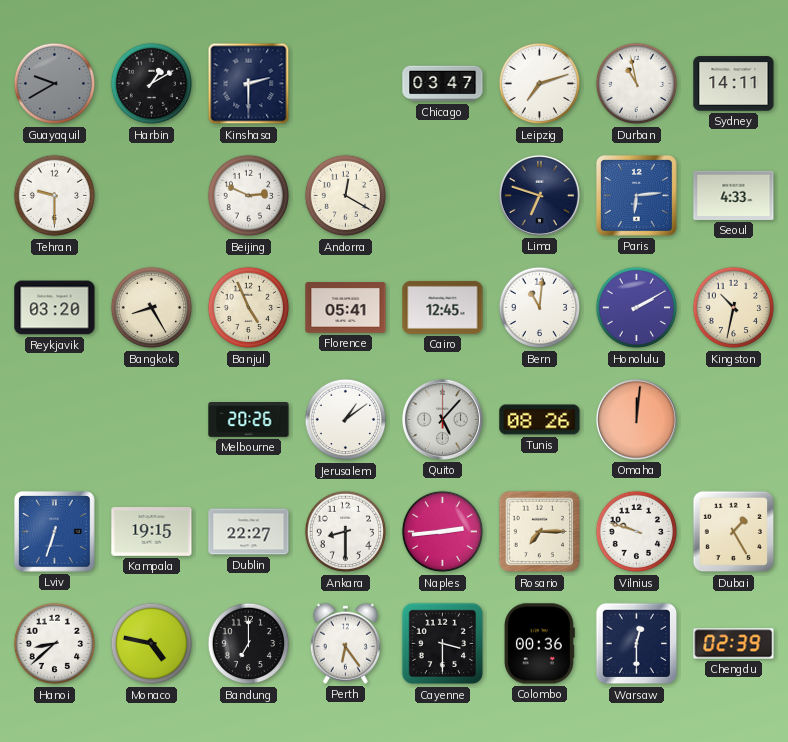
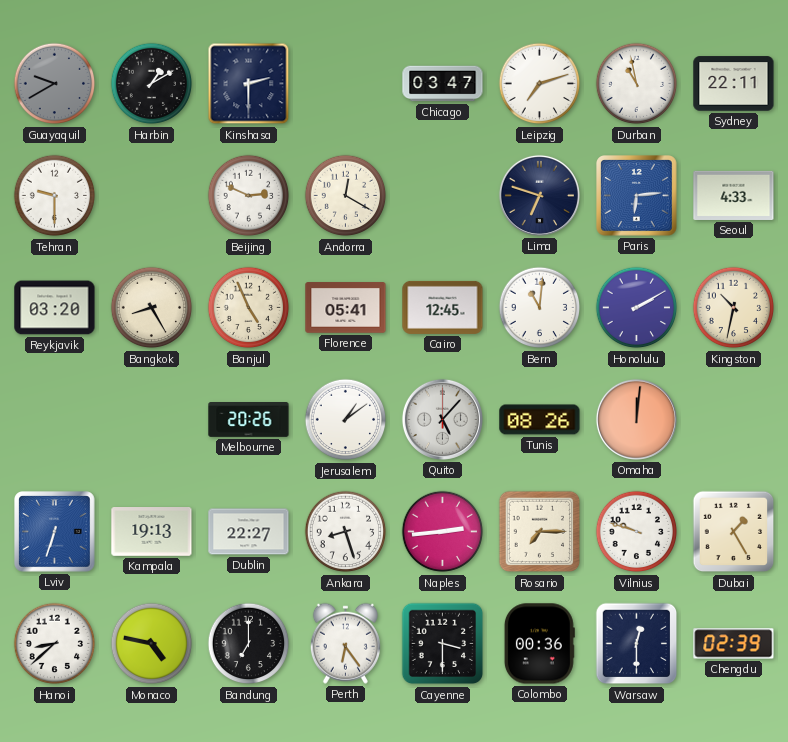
Sydney: 14:11 -> 22:11 (734, 84)
Kampala: 19:15 -> 19:13 (152, 532)
Ankara: 8:30 -> 8:27 (346, 532)
